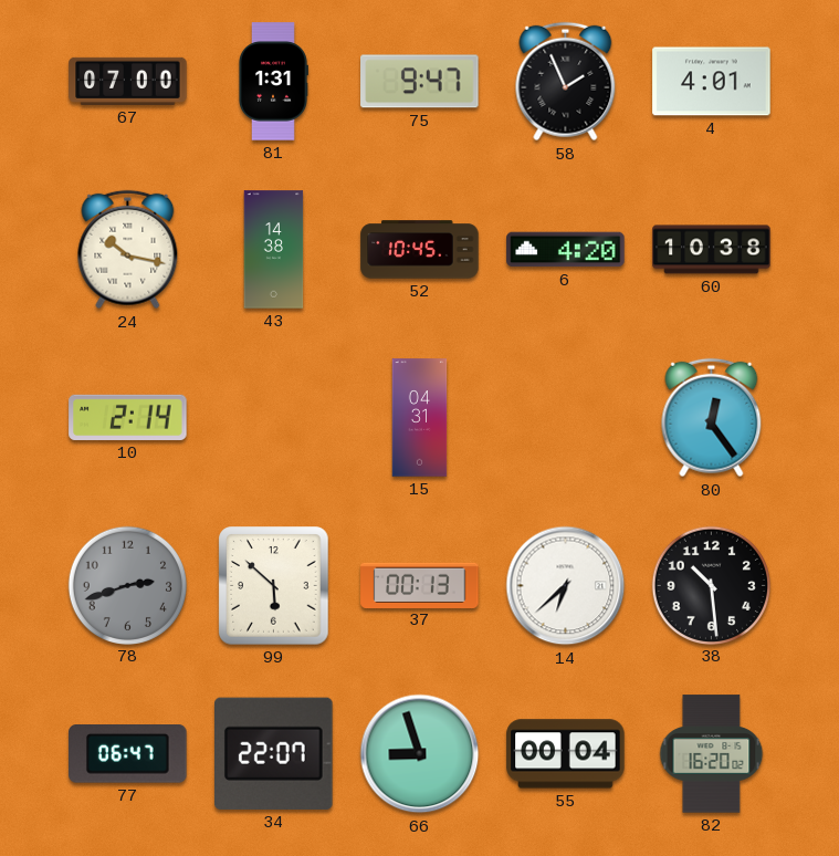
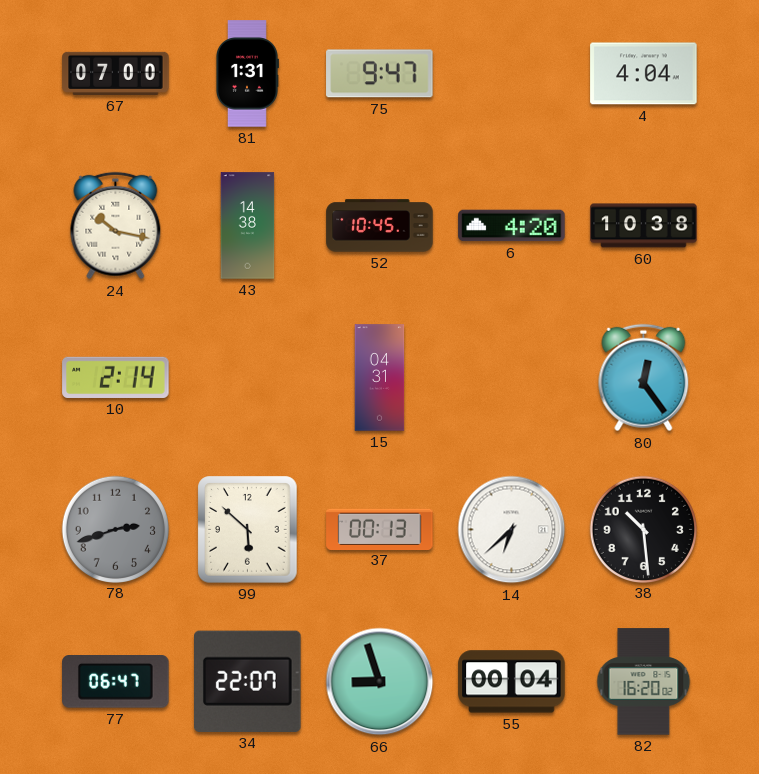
58: 1:56 -> none (566, 82)
4: 4:01 -> 4:04 (644, 74)
